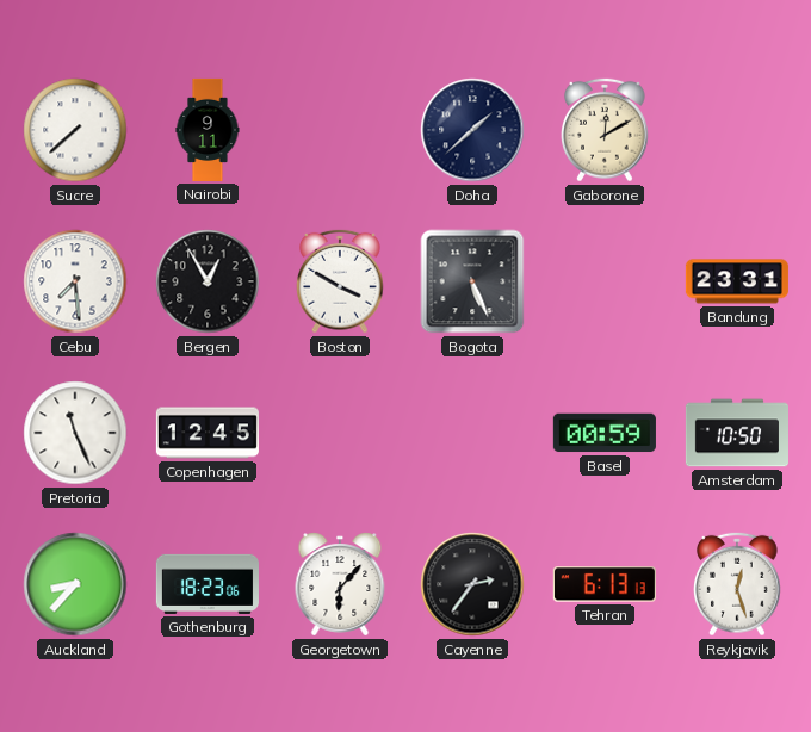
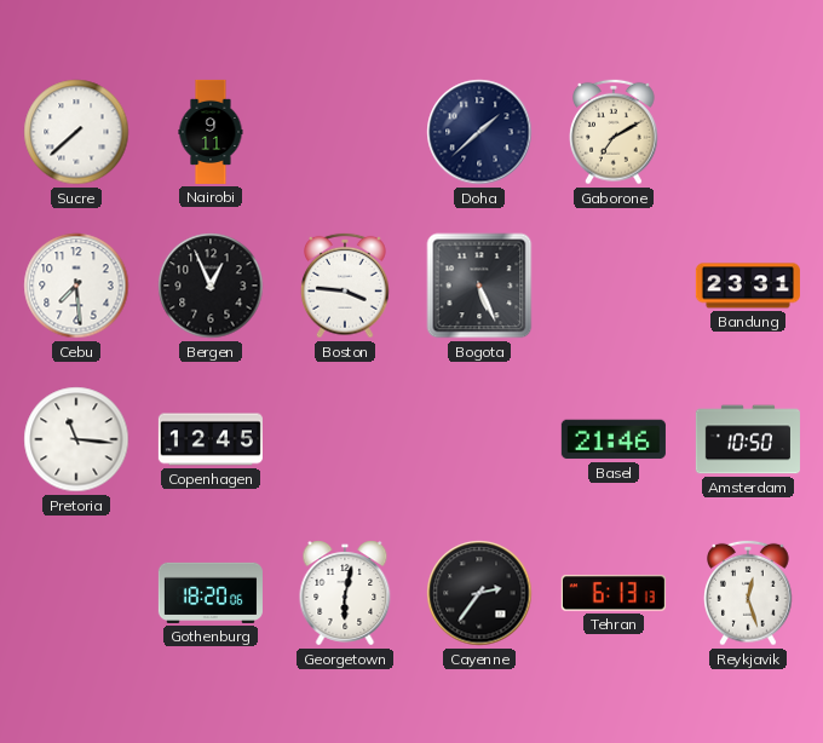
Gaborone: 12:10 -> 7:10 (614, 132)
Bergen: 12:55 -> 12:56 (211, 286)
Boston: 3:50 -> 3:46 (345, 286)
Pretoria: 11:26 -> 11:16 (76, 439)
Basel: 00:59 -> 21:46 (614, 439)
Auckland: 8:37 -> none (75, 584)
Gothenburg: 18:23 -> 18:20 (211, 593)
Georgetown: 6:07 -> 6:02 (345, 593)
